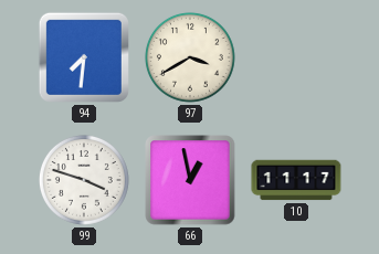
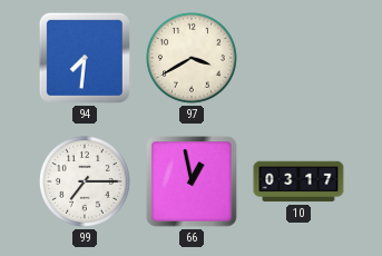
99: 3:48 -> 7:15 (85, 181)
10: 11:17 -> 03:17 (298, 181)
